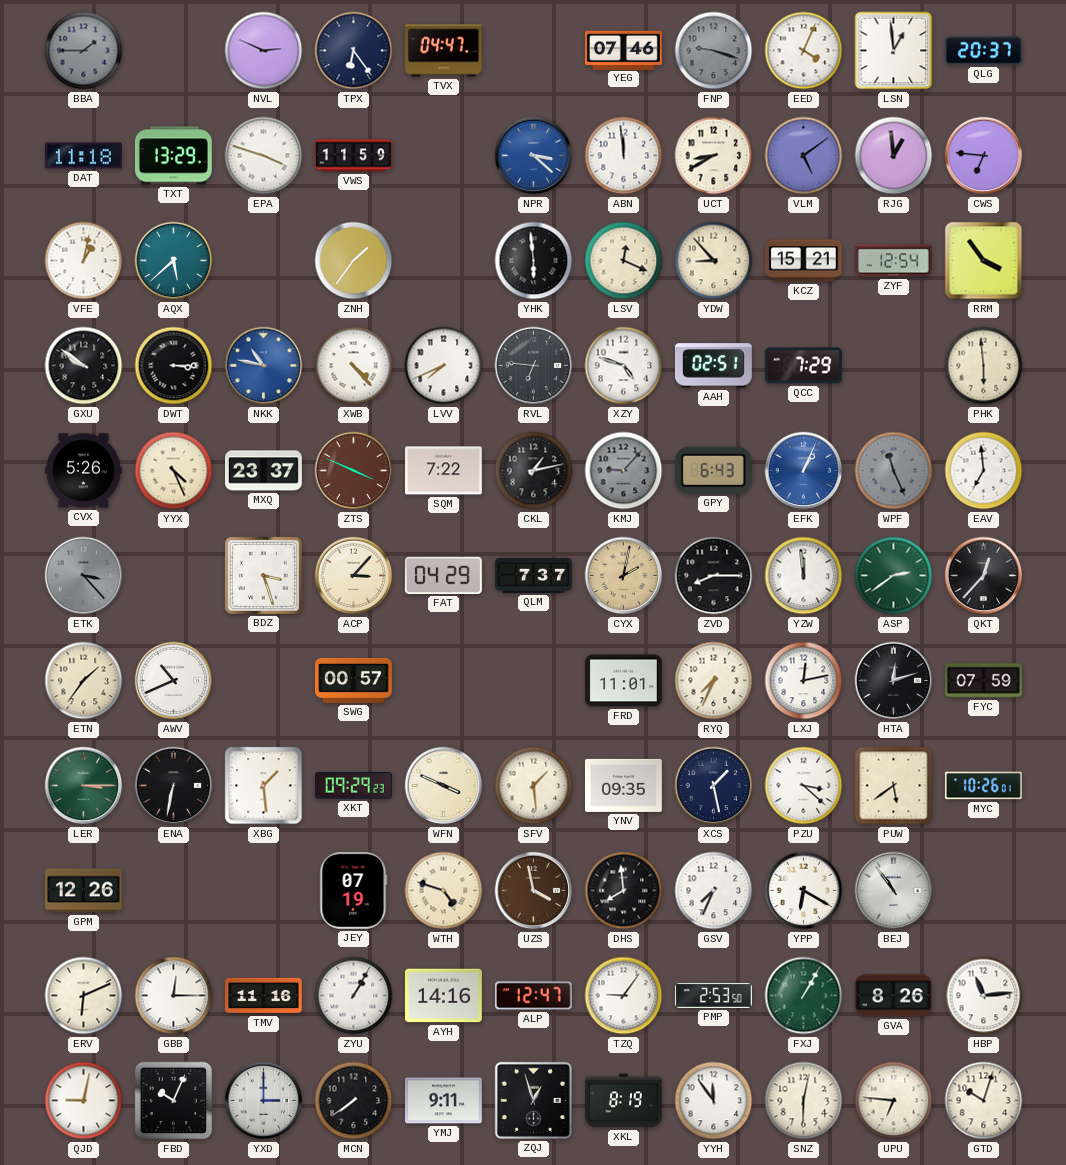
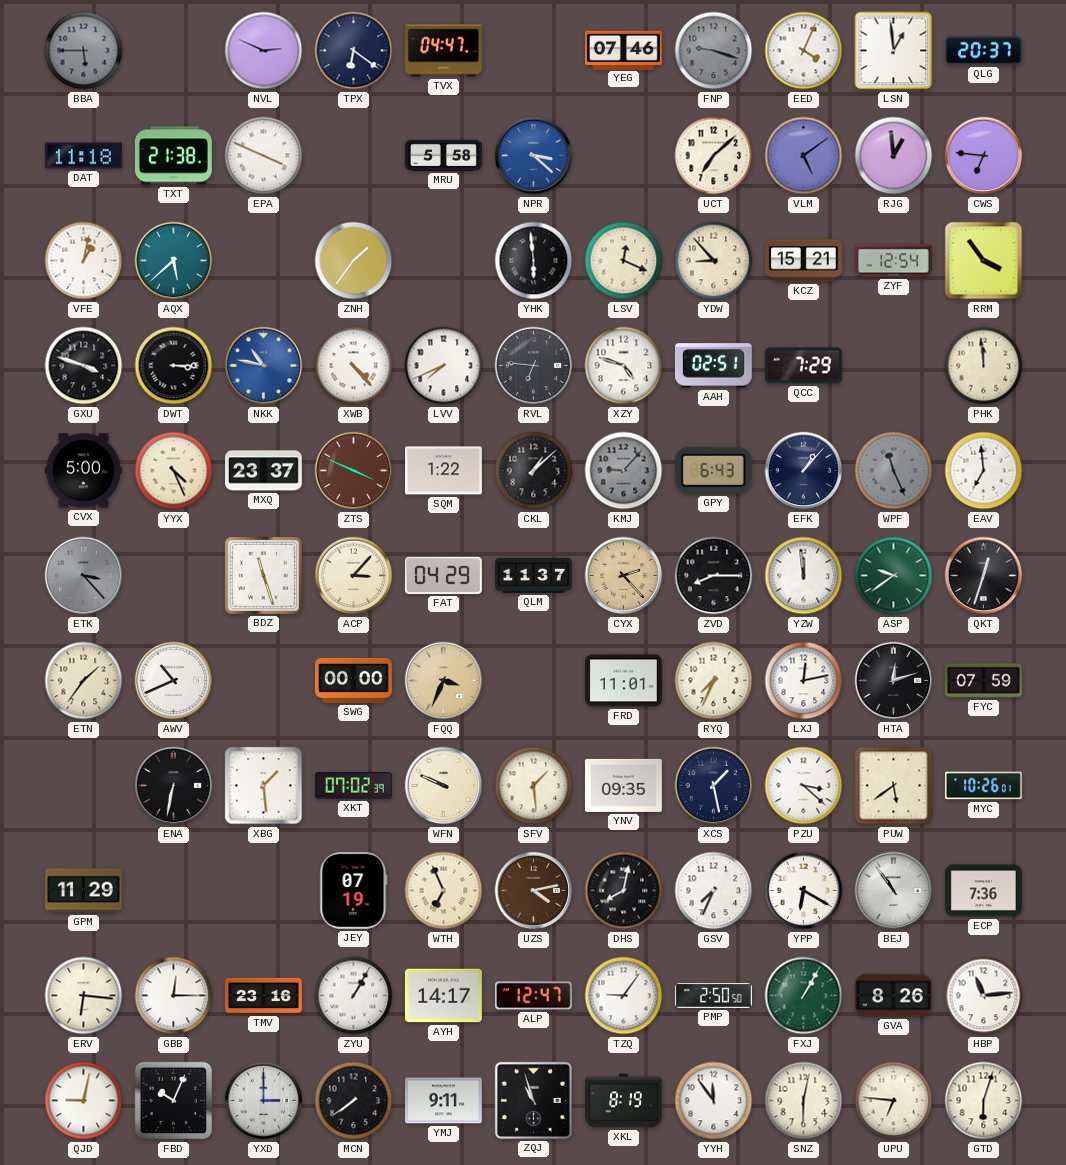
BBA: 1:45 -> 5:45 (84, 51)
TPX: 6:24 -> 6:21 (354, 51)
TXT: 13:29 -> 21:38 (173, 156)
EPA: 3:48 -> 3:49 (264, 156)
VWS: 11:59 -> none (353, 156)
MRU: none -> 5:58 (444, 155)
ABN: 11:59 -> none (624, 156)
UCT: 8:40 -> 7:08 (714, 156)
GXU: 9:51 -> 3:48 (84, 366)
PHK: 5:59 -> 11:59 (984, 366)
CVX: 5:26 -> 5:00 (84, 471)
SQM: 7:22 -> 1:22 (444, 471)
CKL: 1:13 -> 1:08 (534, 471)
EFK: 1:04 -> 1:07 (804, 471)
EFK dial: blue -> navy (804, 471)
BDZ: 3:27 -> 11:27 (263, 575)
QLM: 7:37 -> 11:37 (534, 575)
CYX: 2:02 -> 2:23 (624, 576)
ASP: 2:39 -> 9:39 (894, 576)
QKT: 12:37 -> 12:33 (984, 576)
SWG: 00:57 -> 00:00 (354, 680)
FQQ: none -> 3:34 (444, 681)
LER: 3:15 -> none (84, 786)
XKT: 09:29 -> 07:02 (353, 786)
WFN: 3:49 -> 9:49 (444, 786)
GPM: 12:26 -> 11:29 (84, 891)
WTH: 4:48 -> 6:56 (444, 891)
UZS: 3:58 -> 4:13 (534, 891)
DHS: 7:59 -> 8:02 (624, 891)
ECP: none -> 7:36 (984, 891)
ERV: 6:11 -> 6:16 (84, 996)
TMV: 11:16 -> 23:16 (264, 996)
AYH: 14:16 -> 14:17 (443, 996)
PMP: 2:53 -> 2:50 (713, 995)
ZQJ: 12:57 -> 10:57 (533, 1100)
GTD: 10:03 -> 6:03 (984, 1101)
